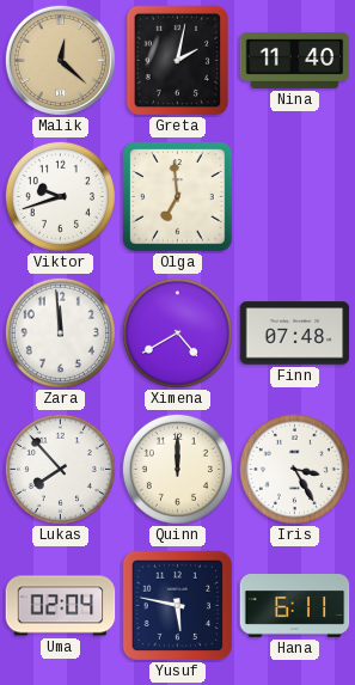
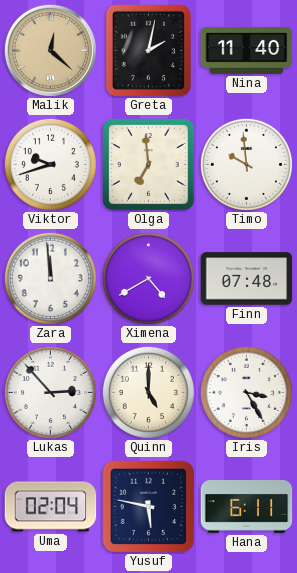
Timo: none -> 9:59 (246, 164)
Lukas: 7:53 -> 2:53 (50, 392)
Quinn: 12:00 -> 5:00 (148, 392)
